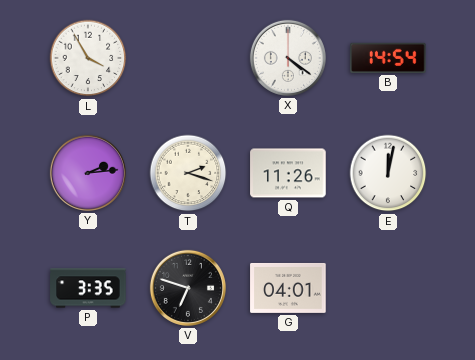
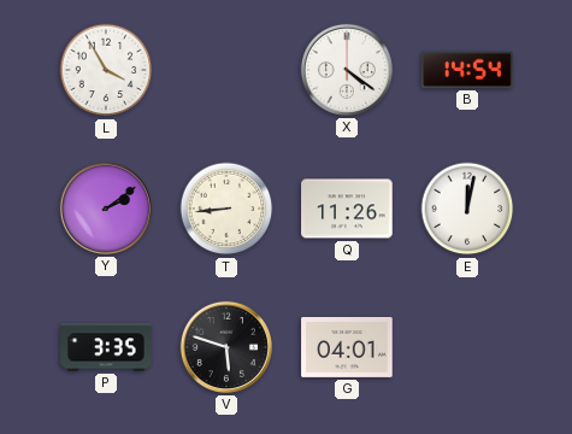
Y: 2:14 -> 2:09 (106, 209)
T: 2:18 -> 8:44 (226, 209)
V: 6:48 -> 5:48 (226, 347)
